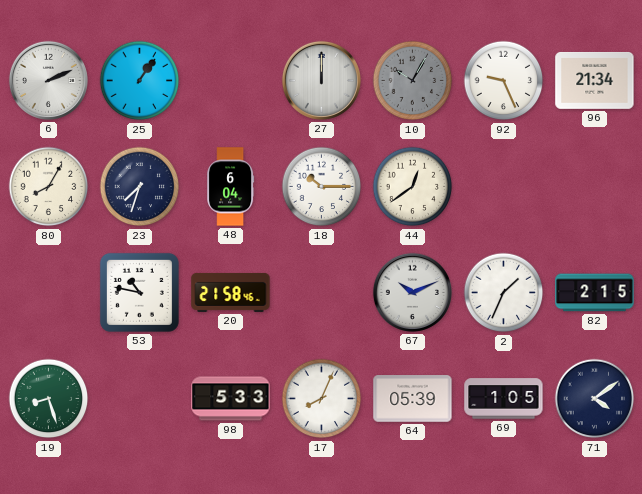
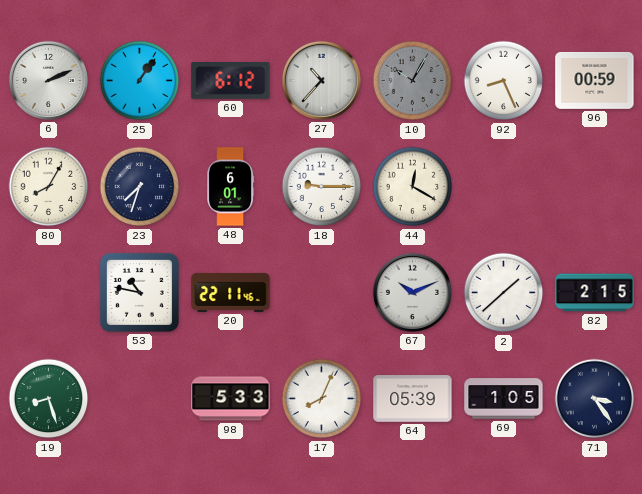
60: none -> 6:12 (231, 81)
27: 12:00 -> 10:37 (321, 80)
92: 9:26 -> 8:26 (504, 81)
96: 21:34 -> 00:59 (595, 80)
48: 6:04 -> 6:01 (231, 187)
18: 10:15 -> 9:15 (322, 187)
44: 12:39 -> 12:20 (413, 187)
20: 21:58 -> 22:11 (231, 292)
2: 1:34 -> 1:38 (504, 293)
71: 4:09 -> 3:24 (595, 399)
